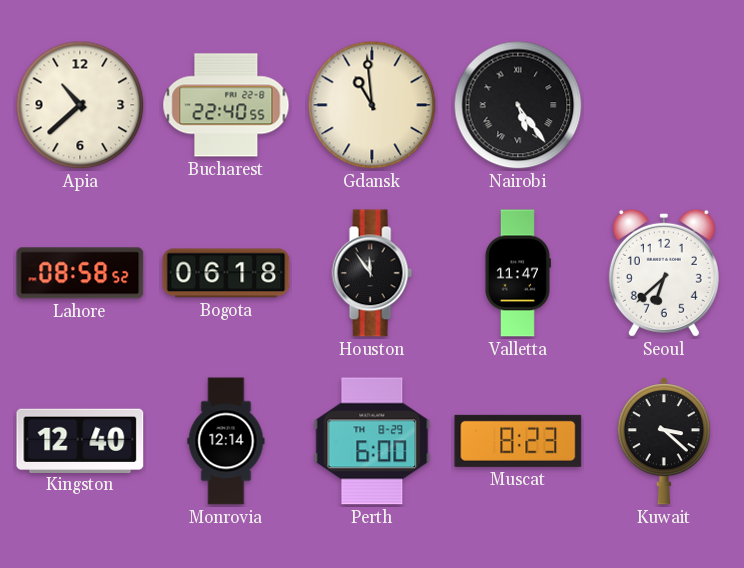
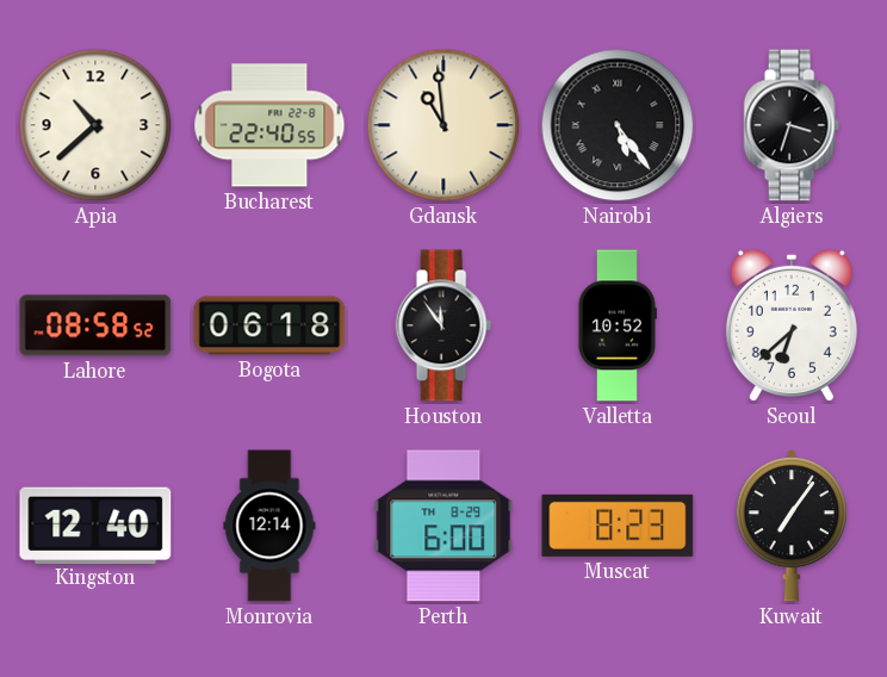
Algiers: none -> 3:33 (792, 125)
Valletta: 11:47 -> 10:52 (616, 325)
Kuwait: 3:22 -> 7:06 (792, 527)
